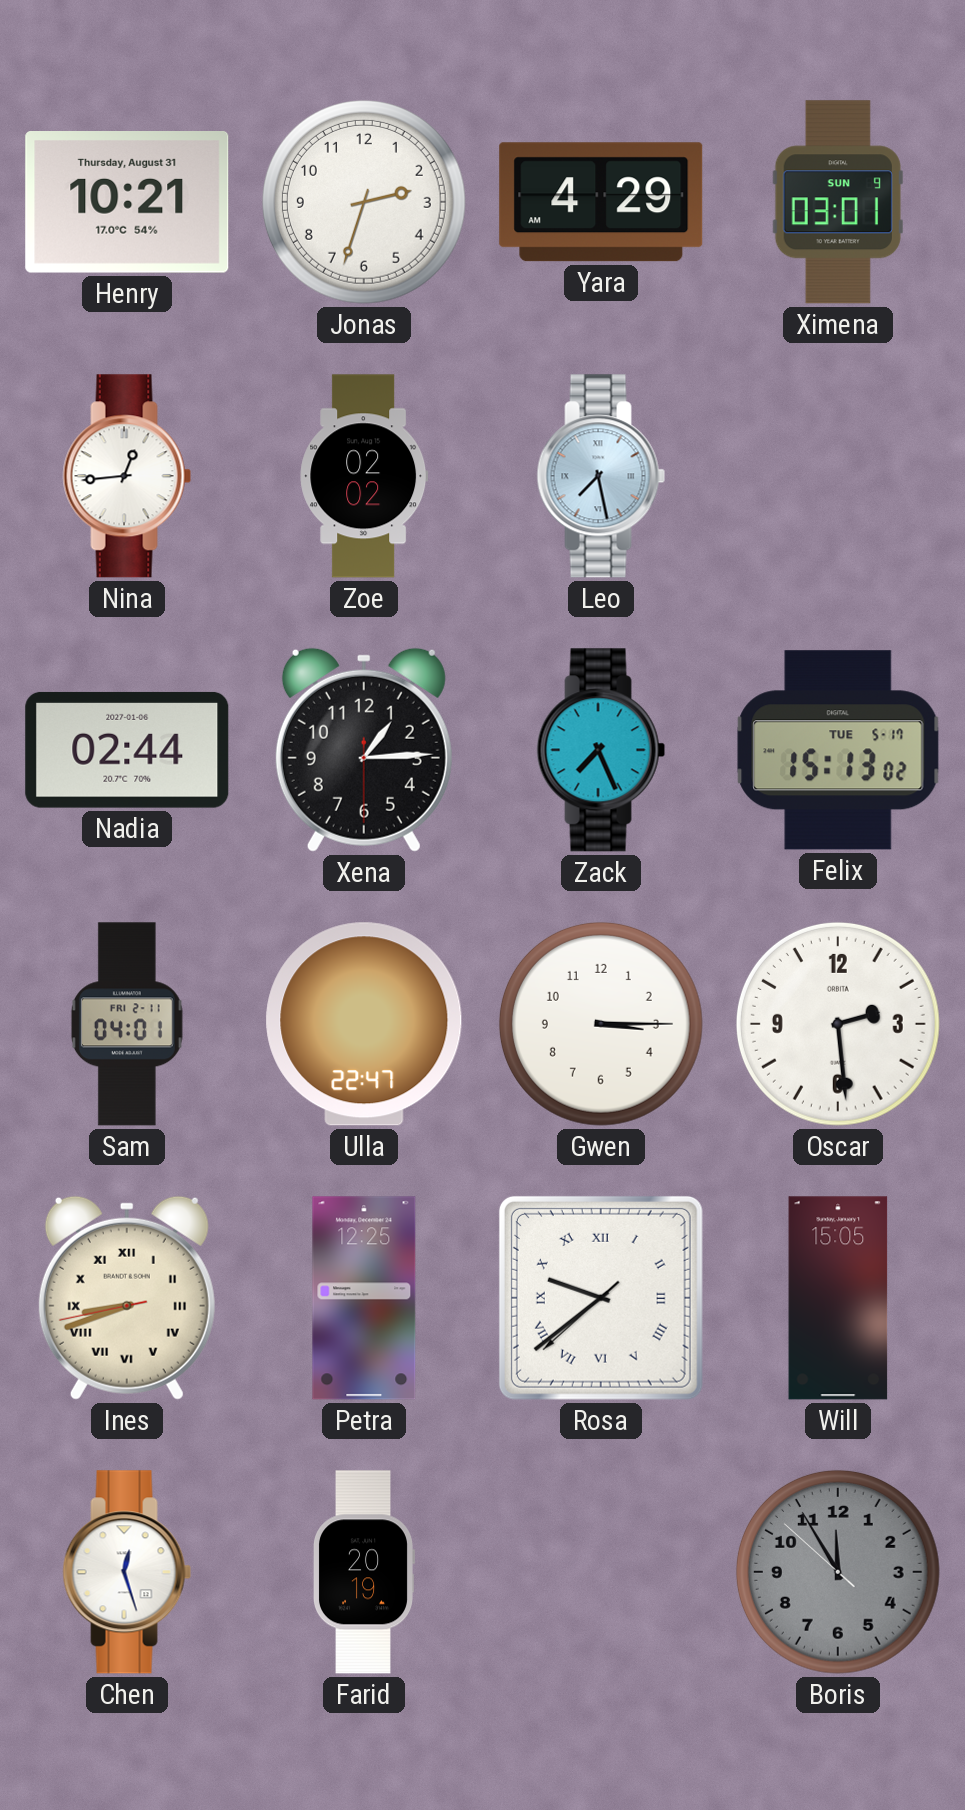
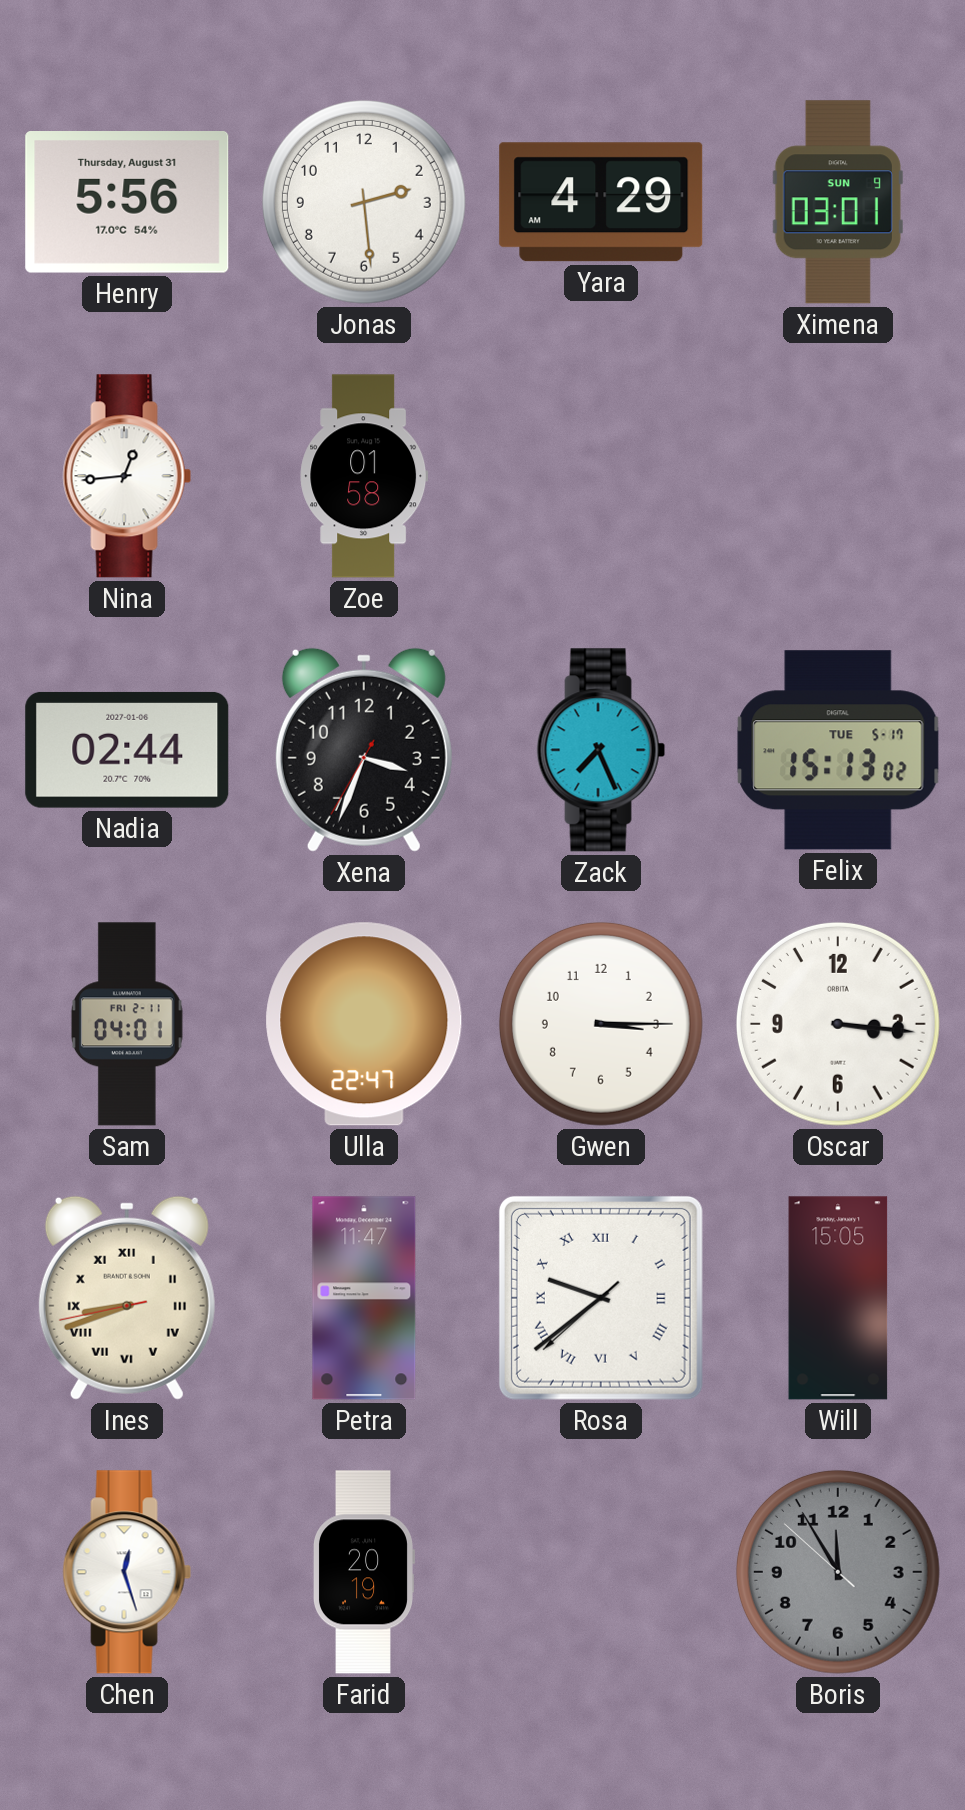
Henry: 10:21 -> 5:56 (127, 203)
Jonas: 2:33 -> 2:29 (364, 202)
Zoe: 02:02 -> 01:58 (364, 476)
Leo: 7:28 -> none (601, 476)
Xena: 1:14 -> 3:33 (364, 750)
Oscar: 2:29 -> 3:16 (838, 1024)
Petra: 12:25 -> 11:47 (364, 1298)
